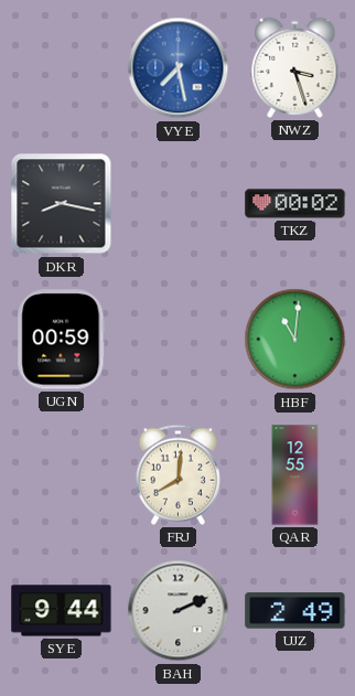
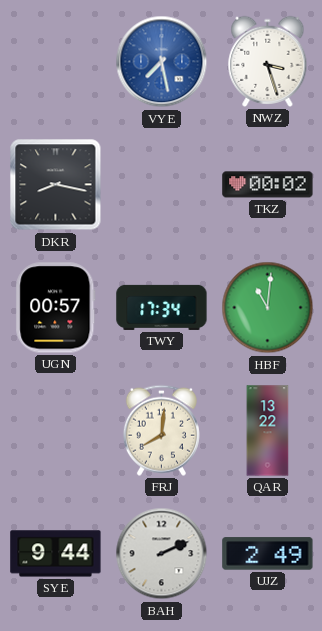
UGN: 00:59 -> 00:57 (56, 308)
TWY: none -> 17:34 (162, 307)
QAR: 12:55 -> 13:22 (268, 431)
